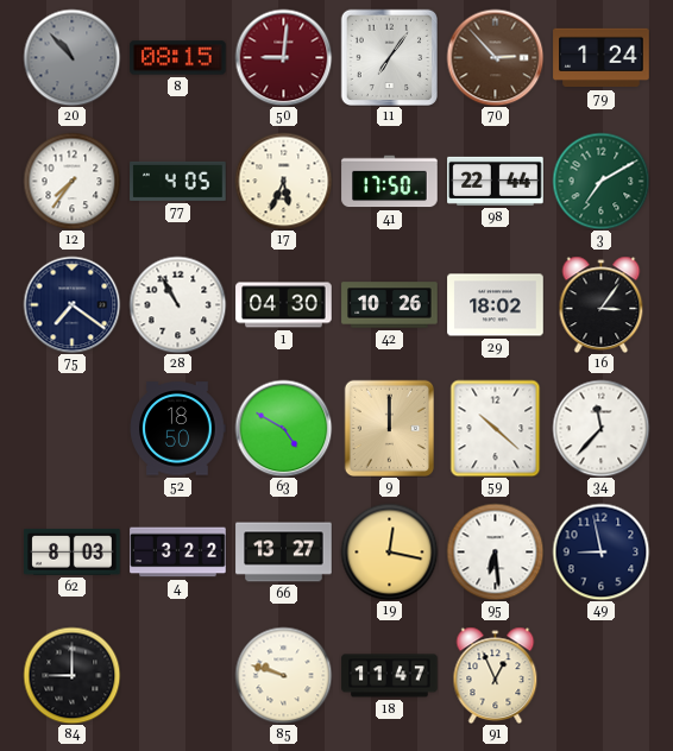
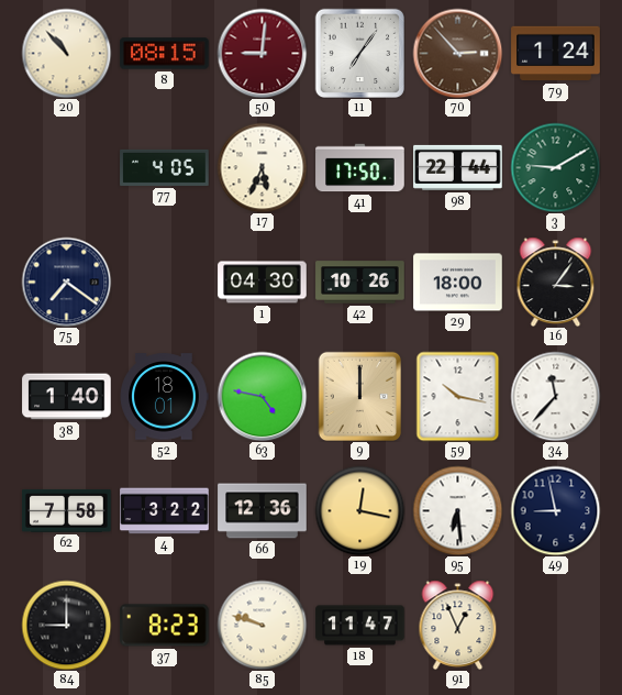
20 dial: grey -> cream (66, 53)
12: 7:36 -> none (71, 181)
3: 7:10 -> 9:10 (555, 167)
28: 10:55 -> none (177, 304)
29: 18:02 -> 18:00 (458, 283)
38: none -> 1:40 (67, 397)
52: 18:50 -> 18:01 (164, 397)
63: 4:50 -> 4:47 (262, 396)
59: 10:22 -> 10:17 (458, 396)
62: 8:03 -> 7:58 (67, 510)
66: 13:27 -> 12:36 (263, 511)
37: none -> 8:23 (165, 626)
